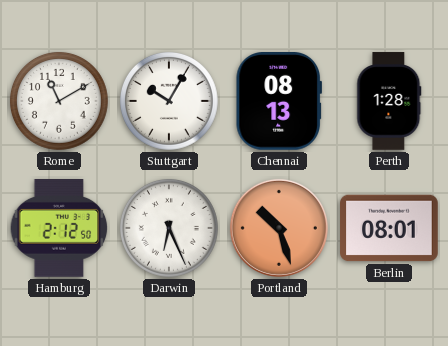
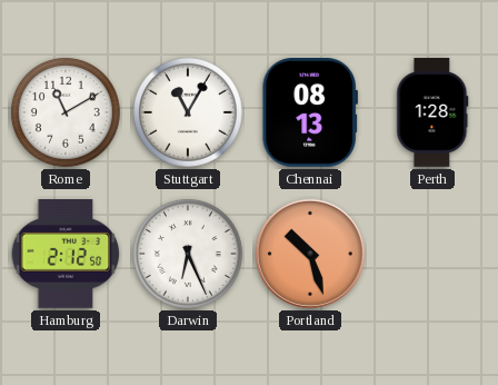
Stuttgart: 10:05 -> 11:05 (188, 112)
Berlin: 08:01 -> none (389, 228)
